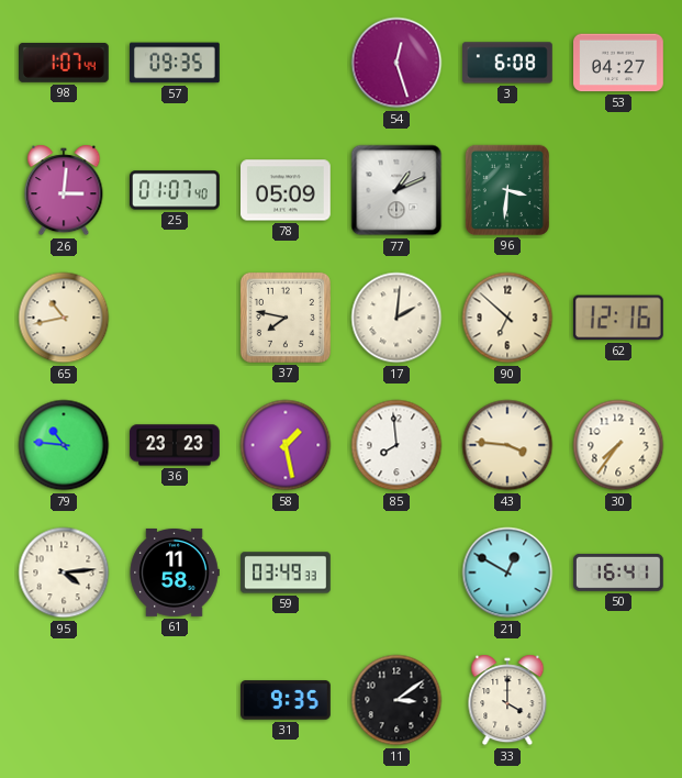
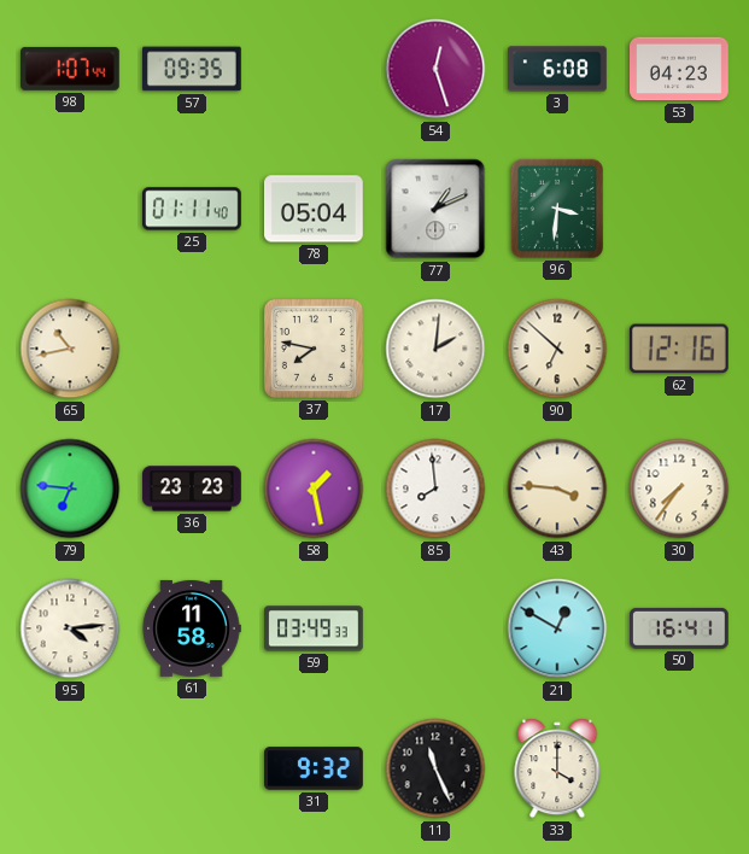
53: 04:27 -> 04:23 (680, 69)
26: 3:01 -> none (64, 190)
25: 01:07 -> 01:11 (192, 209)
78: 05:09 -> 05:04 (315, 209)
79: 10:46 -> 6:46 (70, 489)
31: 9:35 -> 9:32 (314, 768)
11: 3:09 -> 11:26 (435, 768)
